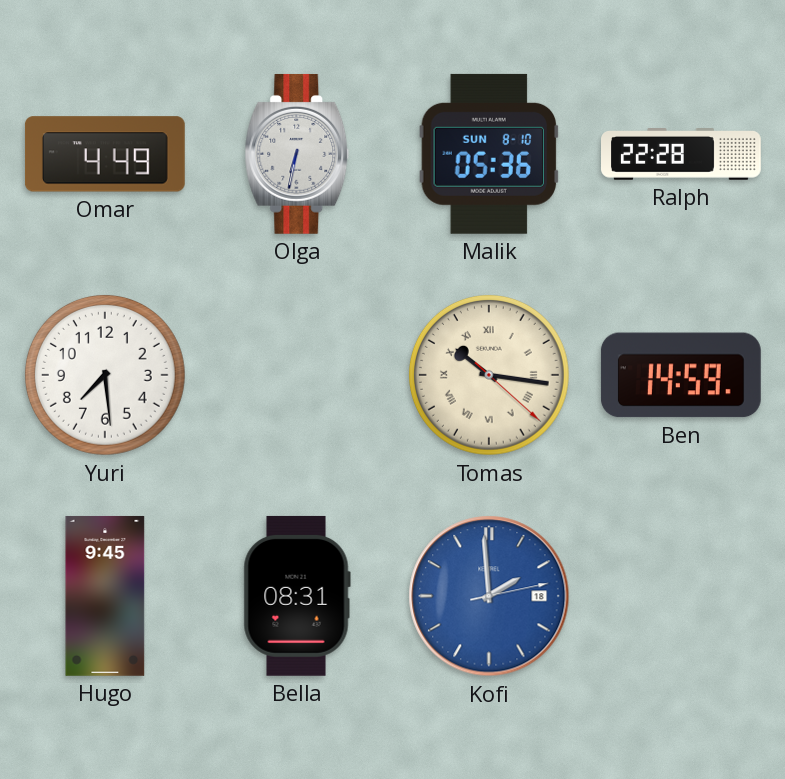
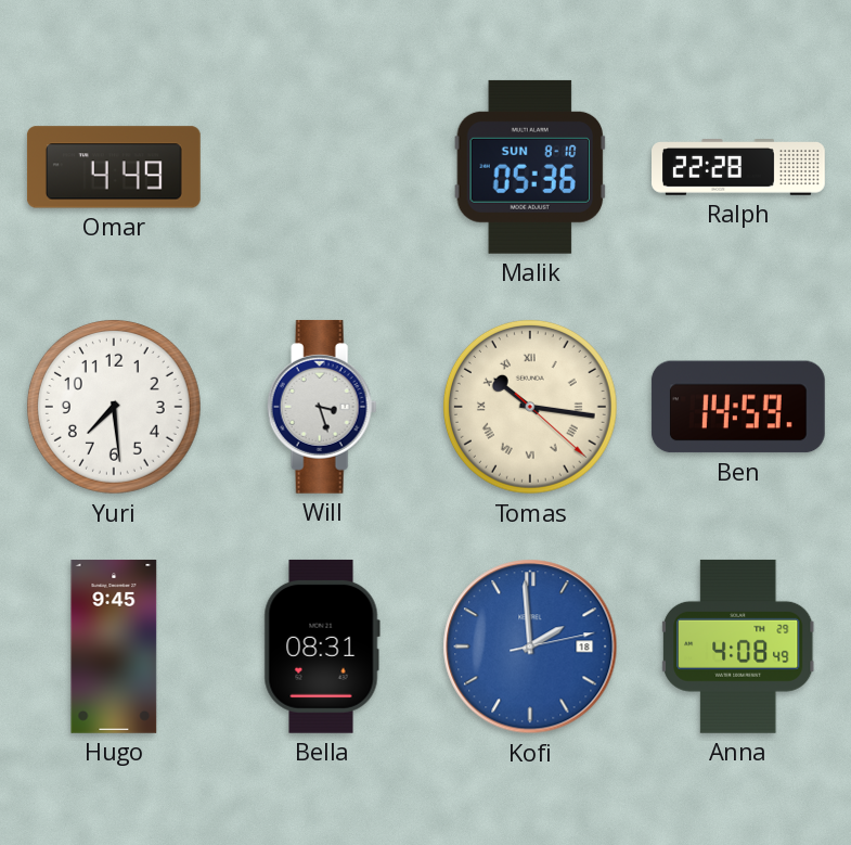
Olga: 6:32 -> none (297, 154)
Will: none -> 3:27 (322, 407)
Anna: none -> 4:08 (739, 646)
